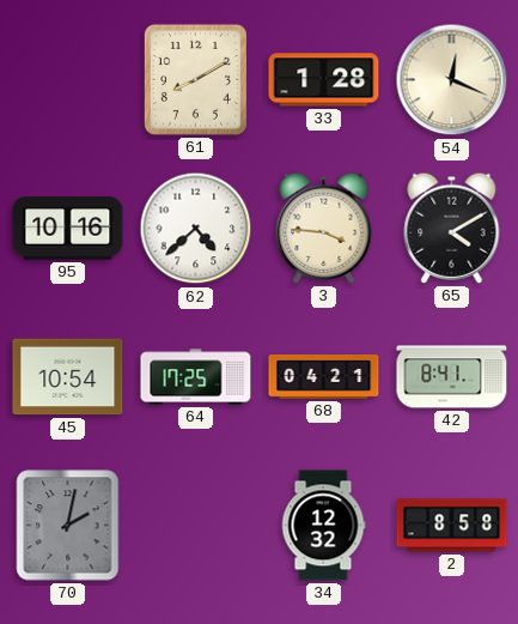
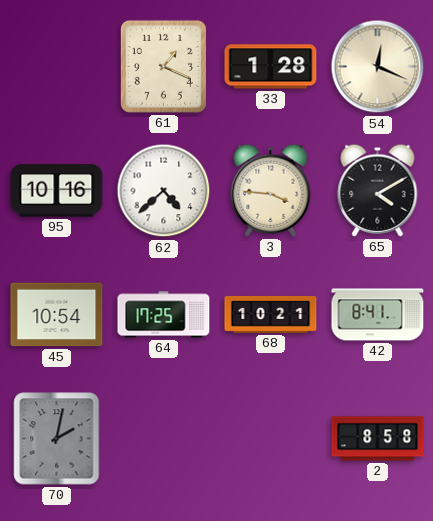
61: 8:10 -> 1:19 (163, 66)
68: 04:21 -> 10:21 (271, 314)
34: 12:32 -> none (323, 526)
